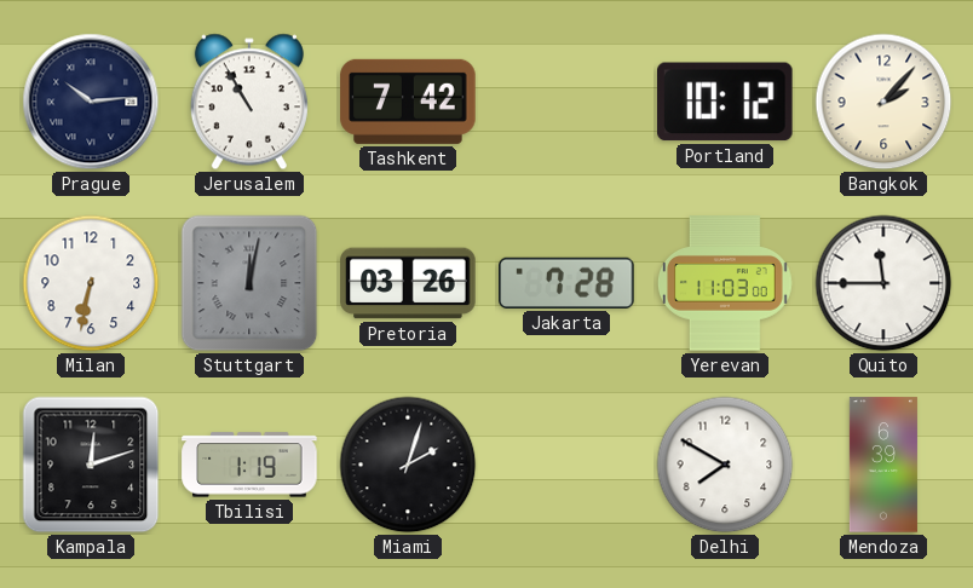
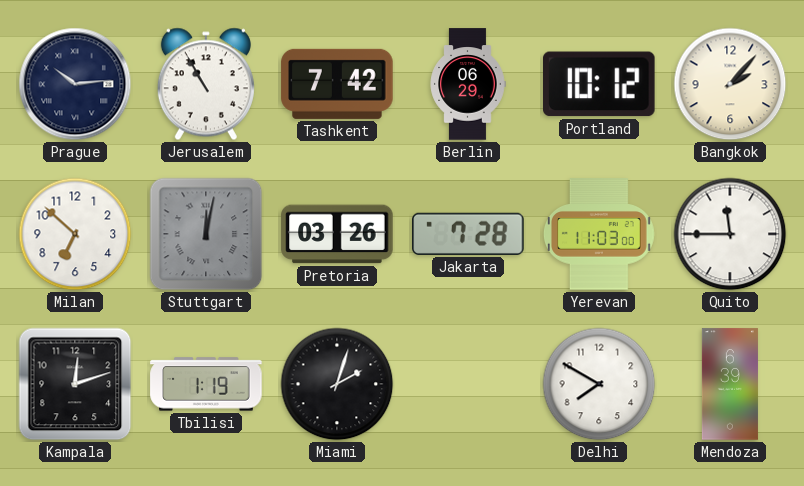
Berlin: none -> 06:29 (468, 84)
Milan: 6:32 -> 6:52 (75, 234)
